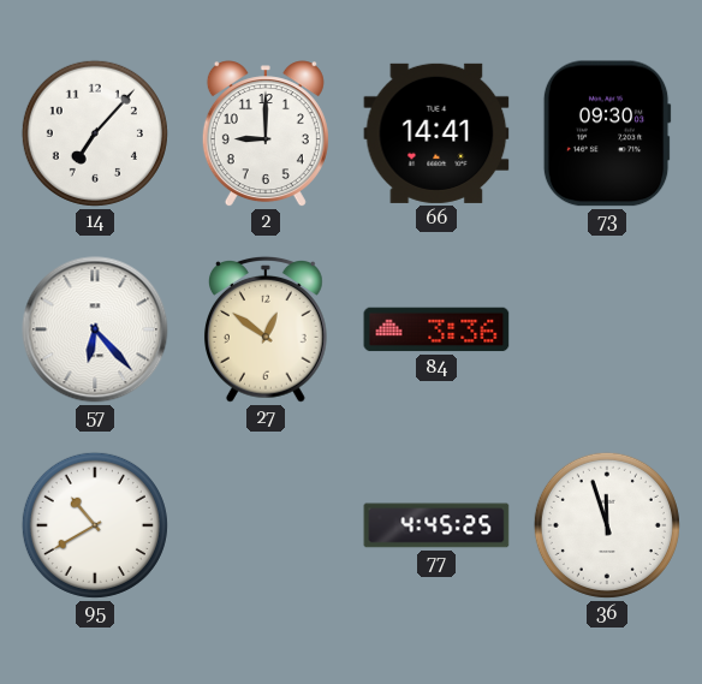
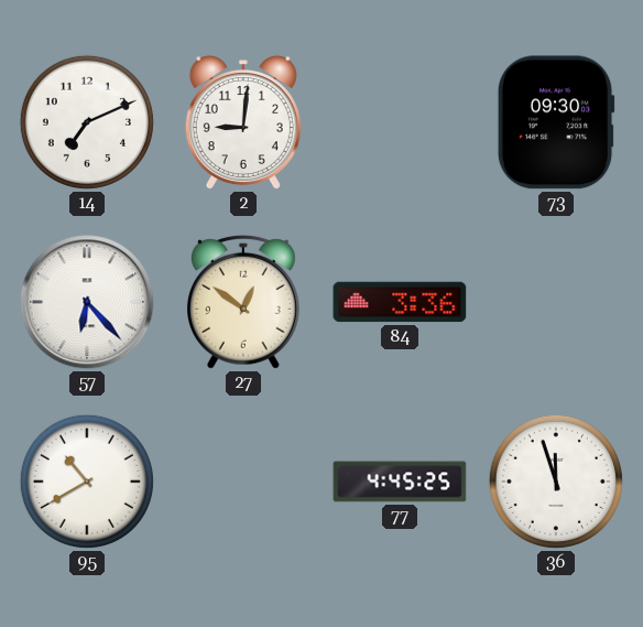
14: 7:07 -> 7:11 (87, 122)
2: 9:00 -> 9:01 (243, 123)
66: 14:41 -> none (436, 133)
